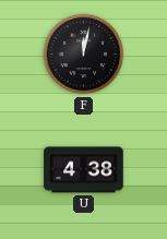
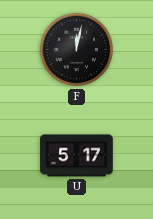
U: 4:38 -> 5:17 (77, 156)
